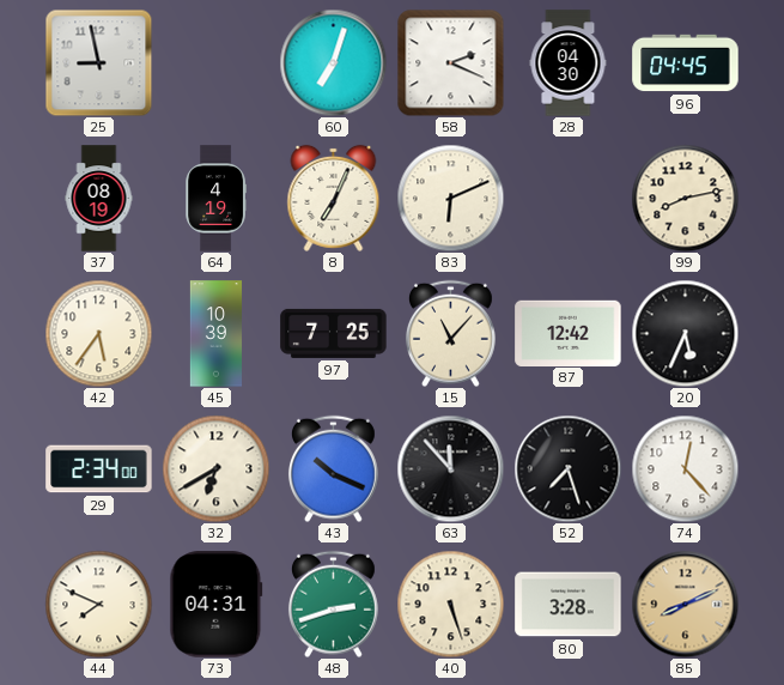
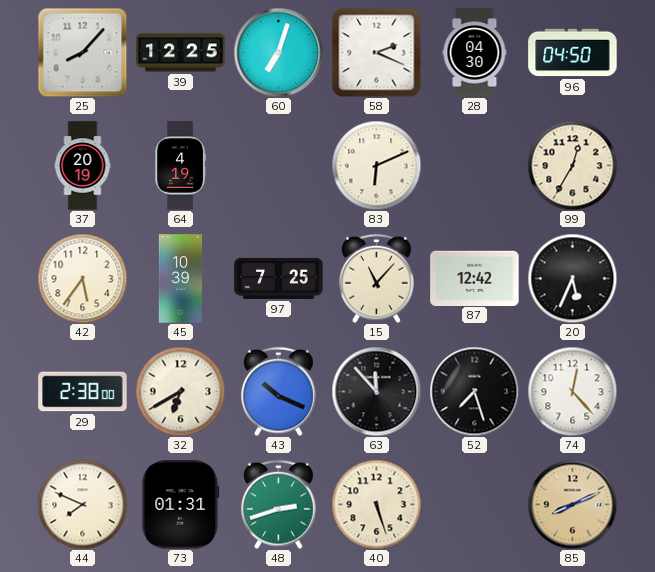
25: 8:58 -> 8:07 (82, 52)
39: none -> 12:25 (181, 53)
96: 04:45 -> 04:50 (573, 53)
37: 08:19 -> 20:19 (83, 166)
8: 7:04 -> none (334, 198)
99: 8:13 -> 12:35 (572, 165)
29: 2:34 -> 2:38 (83, 392)
73: 04:31 -> 01:31 (181, 505)
80: 3:28 -> none (569, 605)
